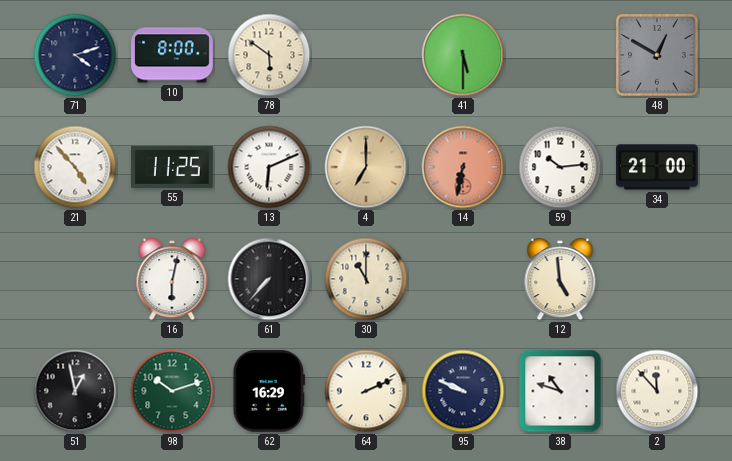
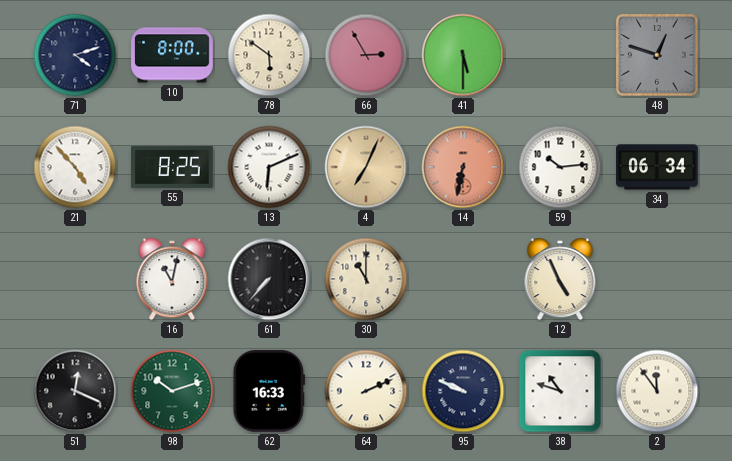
66: none -> 2:55 (366, 55)
48: 12:50 -> 12:48 (657, 55)
55: 11:25 -> 8:25 (173, 167)
4: 7:00 -> 7:04 (366, 167)
34: 21:00 -> 06:34 (657, 167)
16: 6:02 -> 11:02 (172, 279)
12: 4:59 -> 4:56 (560, 279)
51: 12:58 -> 12:19 (75, 391)
62: 16:29 -> 16:33 (268, 392)
2: 11:53 -> 11:54 (657, 391)
